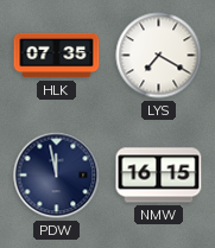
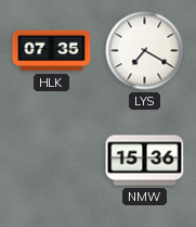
PDW: 11:58 -> none (57, 176)
NMW: 16:15 -> 15:36 (145, 161)
